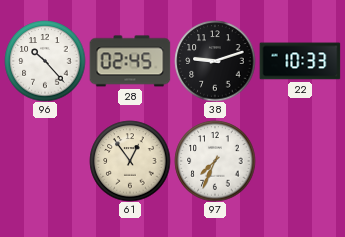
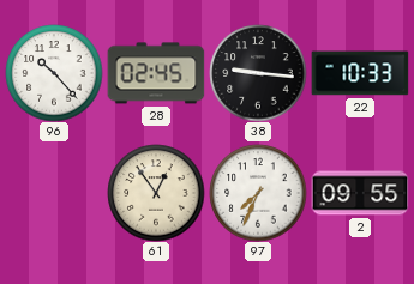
38: 9:12 -> 9:16 (258, 73)
2: none -> 09:55 (360, 193)
